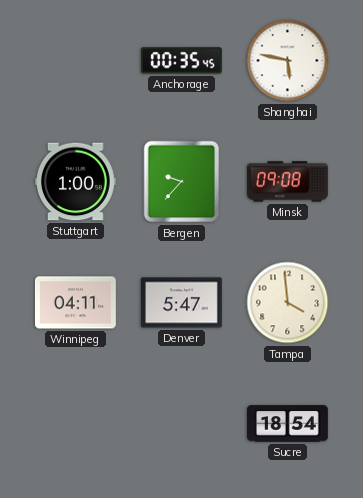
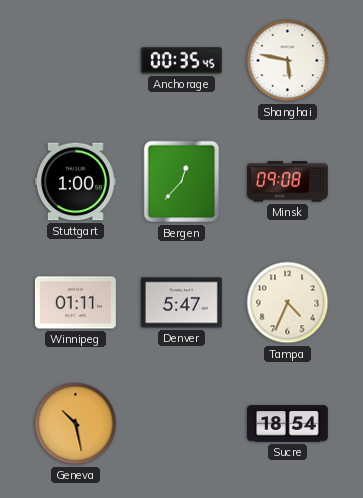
Bergen: 9:37 -> 12:37 (182, 182)
Winnipeg: 04:11 -> 01:11 (76, 303)
Tampa: 3:59 -> 4:34 (288, 303)
Geneva: none -> 10:28 (76, 424)
